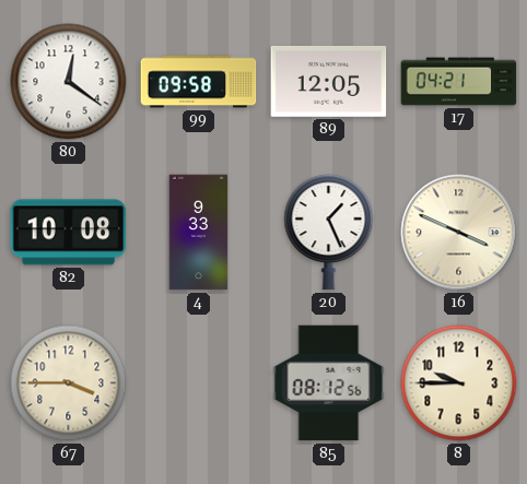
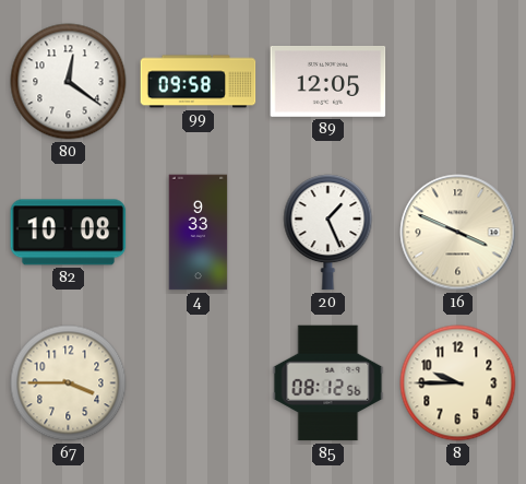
17: 04:21 -> none (459, 82)
